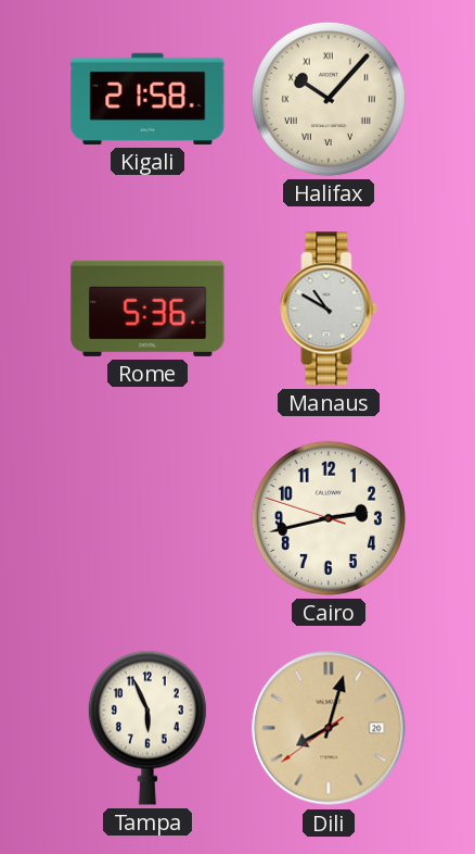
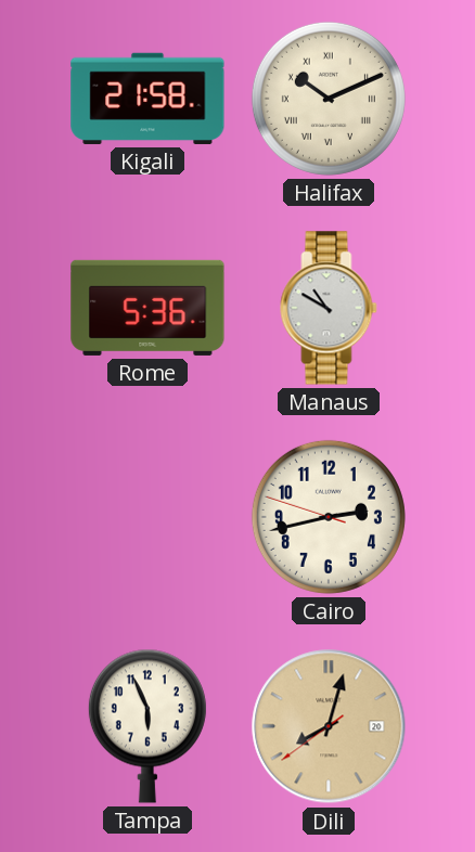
Halifax: 10:07 -> 10:11 (329, 99)
